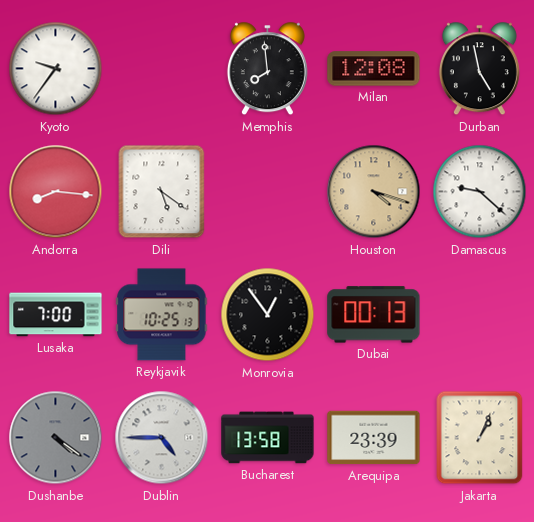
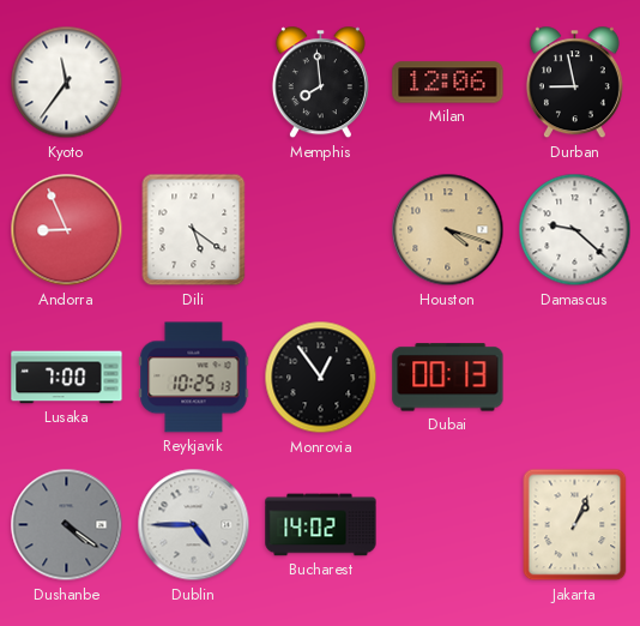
Kyoto: 9:36 -> 11:36 (67, 83)
Milan: 12:08 -> 12:06 (448, 83)
Durban: 4:58 -> 8:58 (574, 83)
Andorra: 8:16 -> 8:56 (67, 230)
Bucharest: 13:58 -> 14:02 (321, 525)
Arequipa: 23:39 -> none (374, 438)
